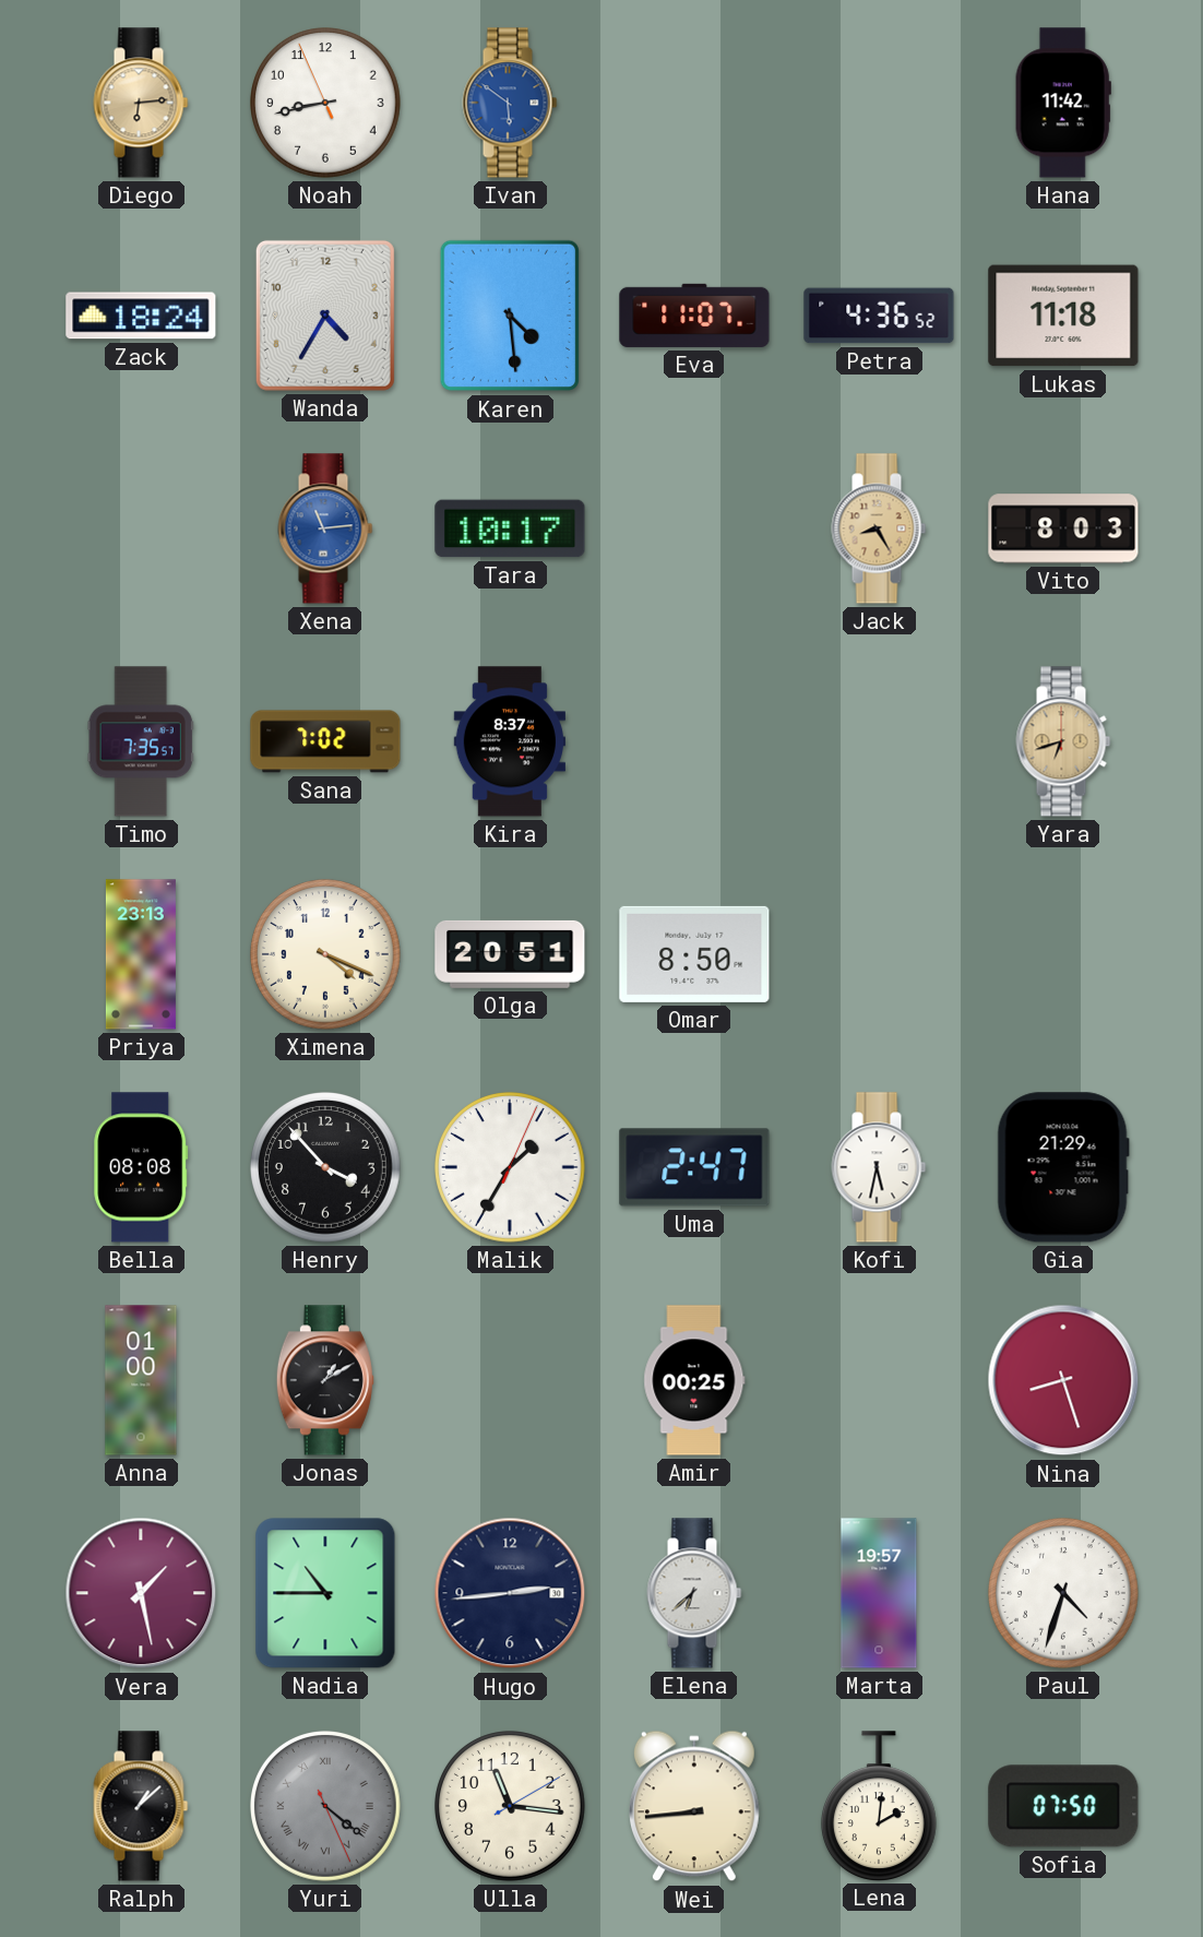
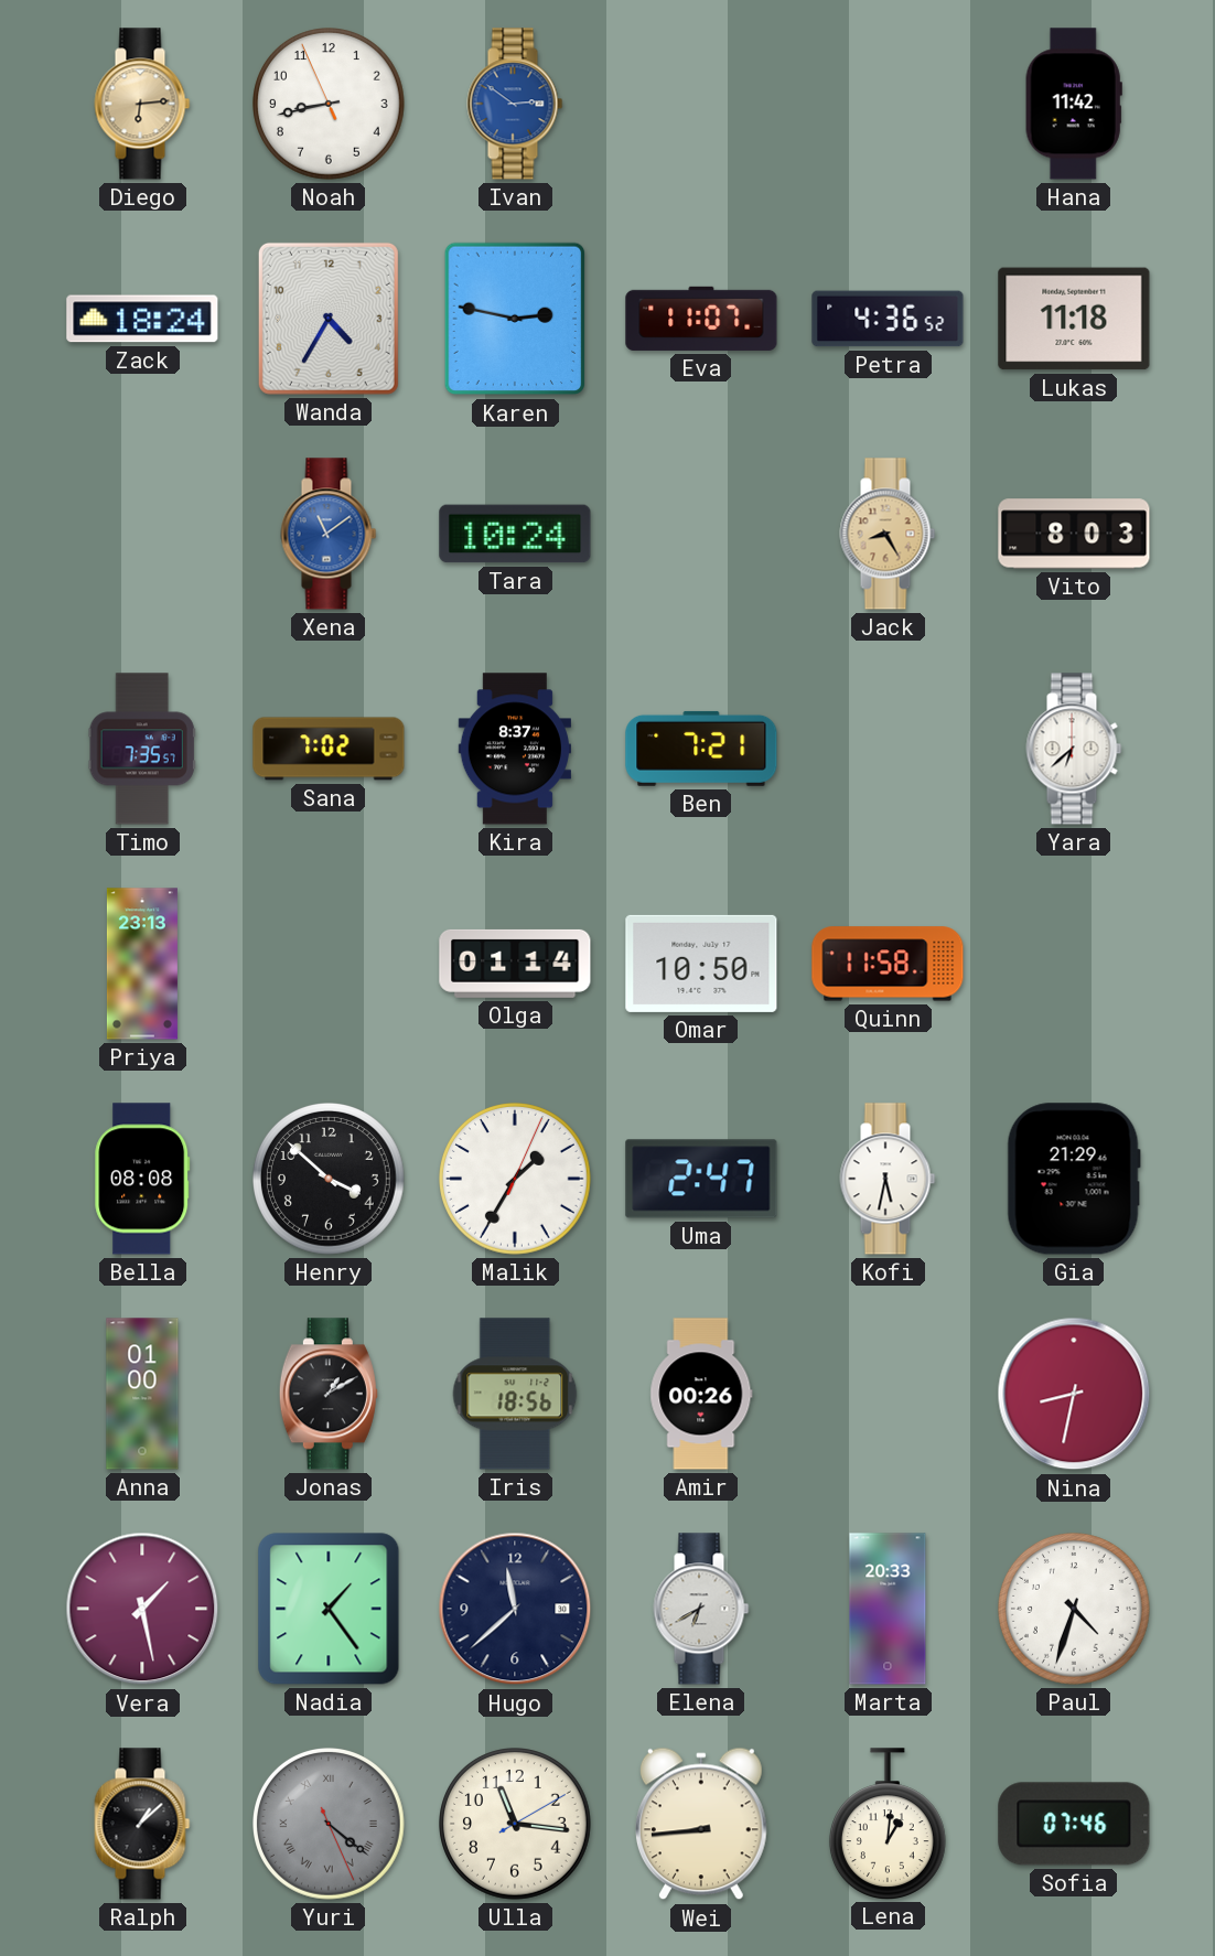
Ivan: 5:51 -> 2:51 (515, 104)
Karen: 4:29 -> 2:47 (514, 319)
Xena: 11:14 -> 11:09 (329, 534)
Tara: 10:17 -> 10:24 (515, 534)
Ben: none -> 7:21 (701, 749)
Yara: 6:42 -> 6:38 (1074, 749)
Yara dial: champagne -> white (1074, 749)
Ximena: 4:19 -> none (326, 955)
Olga: 20:51 -> 01:14 (515, 964)
Omar: 8:50 -> 10:50 (701, 964)
Quinn: none -> 11:58 (888, 964)
Henry: 3:53 -> 3:52 (330, 1180)
Iris: none -> 18:56 (515, 1394)
Amir: 00:25 -> 00:26 (701, 1394)
Nina: 8:27 -> 8:32 (1074, 1394)
Nadia: 10:45 -> 1:24 (329, 1609)
Hugo: 2:44 -> 11:38 (515, 1609)
Elena: 6:38 -> 6:40 (701, 1609)
Marta: 19:57 -> 20:33 (888, 1609)
Lena: 2:01 -> 1:01 (888, 1824)
Sofia: 07:50 -> 07:46 (1074, 1824)
